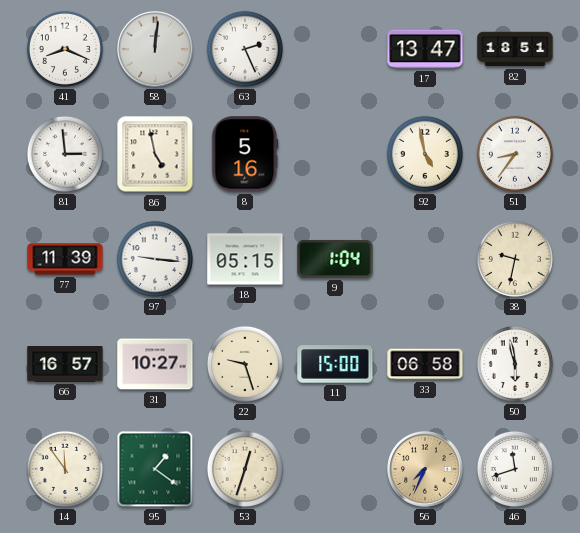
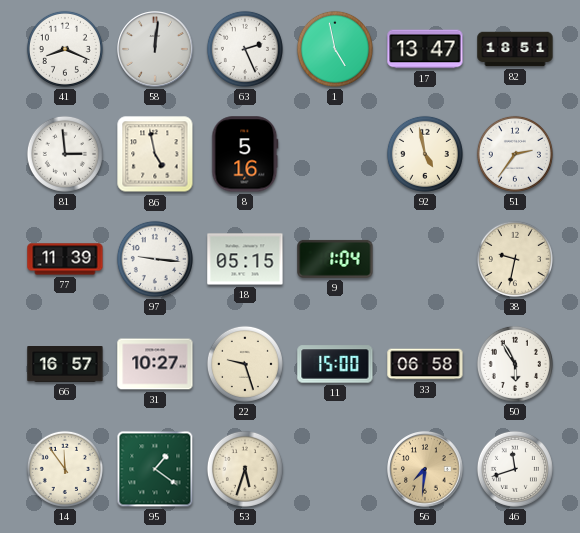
1: none -> 4:58 (335, 49)
51: 8:36 -> 2:36 (515, 154)
50: 5:58 -> 5:55 (515, 364)
53: 12:33 -> 5:33 (245, 469)
56: 7:34 -> 7:31 (425, 469)
